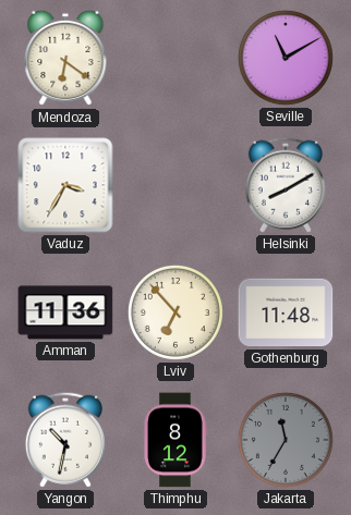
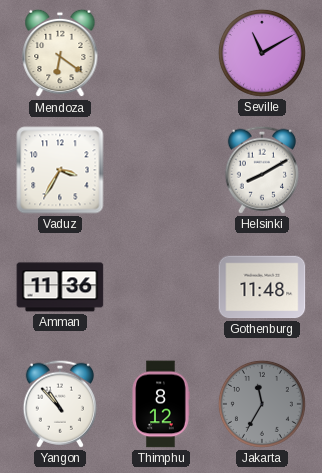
Lviv: 6:53 -> none (175, 312)
Yangon: 10:32 -> 10:53 (60, 404)
